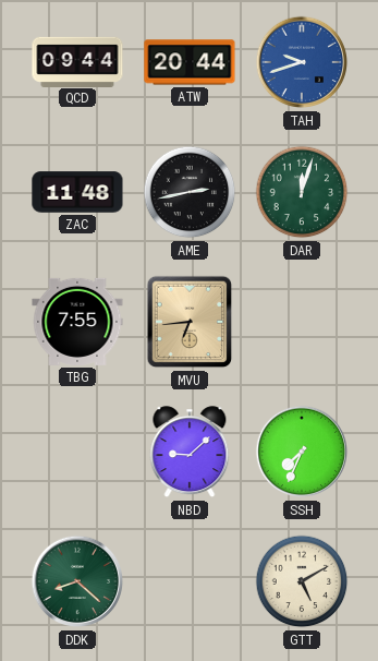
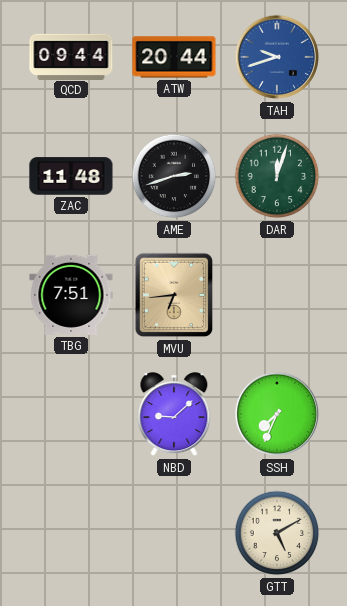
AME: 2:43 -> 2:42 (174, 176)
TBG: 7:55 -> 7:51 (71, 295)
DDK: 8:22 -> none (77, 581)
